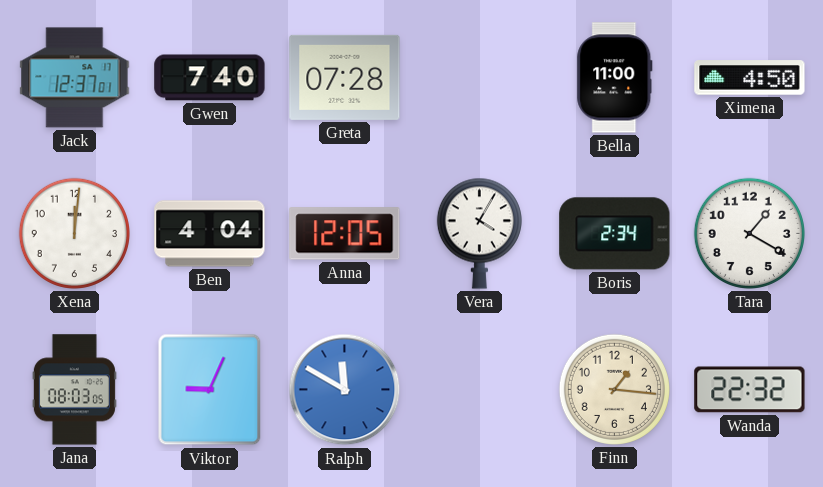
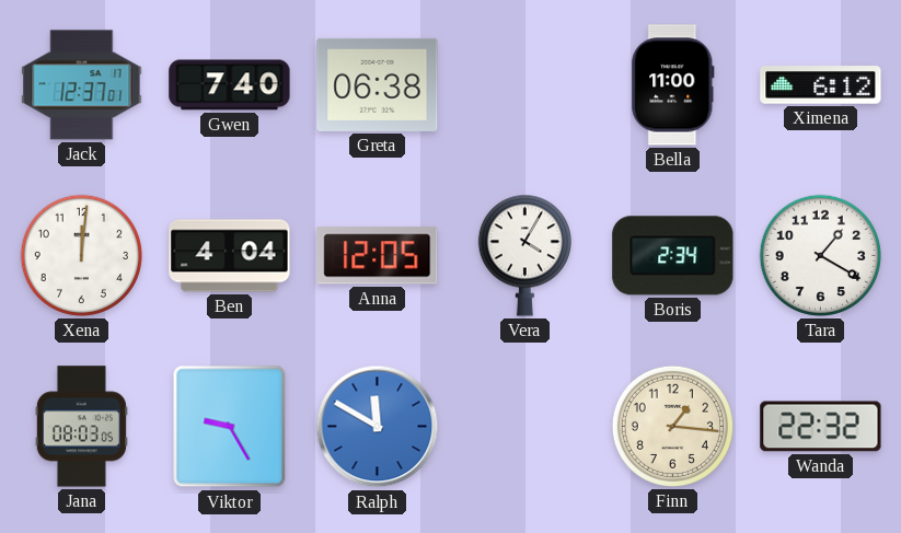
Greta: 07:28 -> 06:38 (378, 84)
Ximena: 4:50 -> 6:12 (821, 85)
Viktor: 9:04 -> 9:25 (230, 427)
